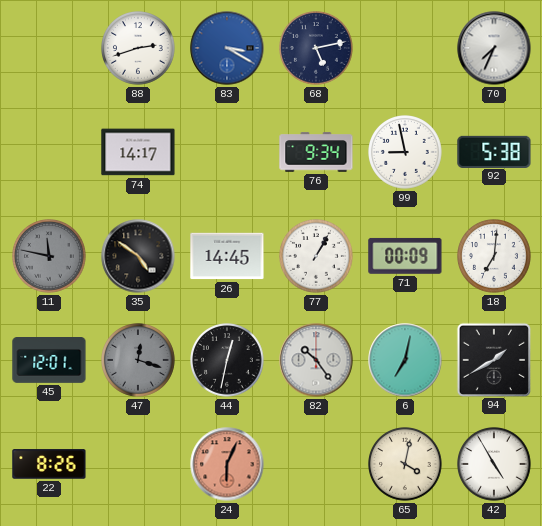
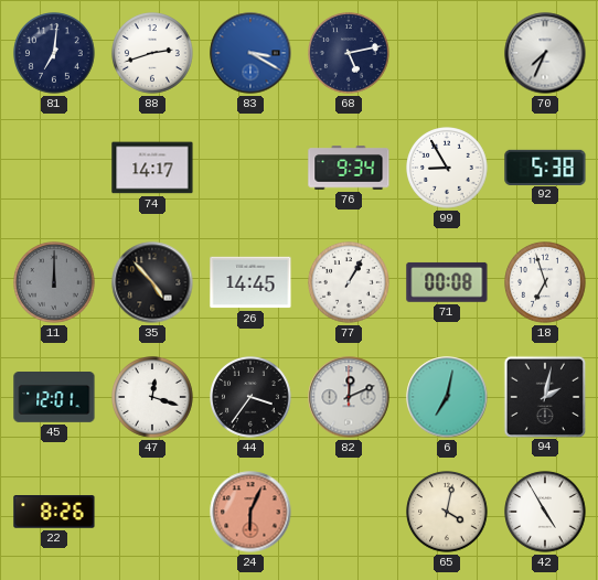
81: none -> 7:01 (55, 54)
99: 8:58 -> 8:55 (448, 169)
11: 11:47 -> 12:00 (55, 283)
35: 4:51 -> 4:53 (152, 282)
71: 00:09 -> 00:08 (447, 282)
18: 7:01 -> 6:57 (546, 283)
47 dial: grey -> white (153, 398)
44: 12:32 -> 3:36 (252, 398)
82: 10:24 -> 12:11 (349, 397)
94: 1:40 -> 2:02 (544, 396)
